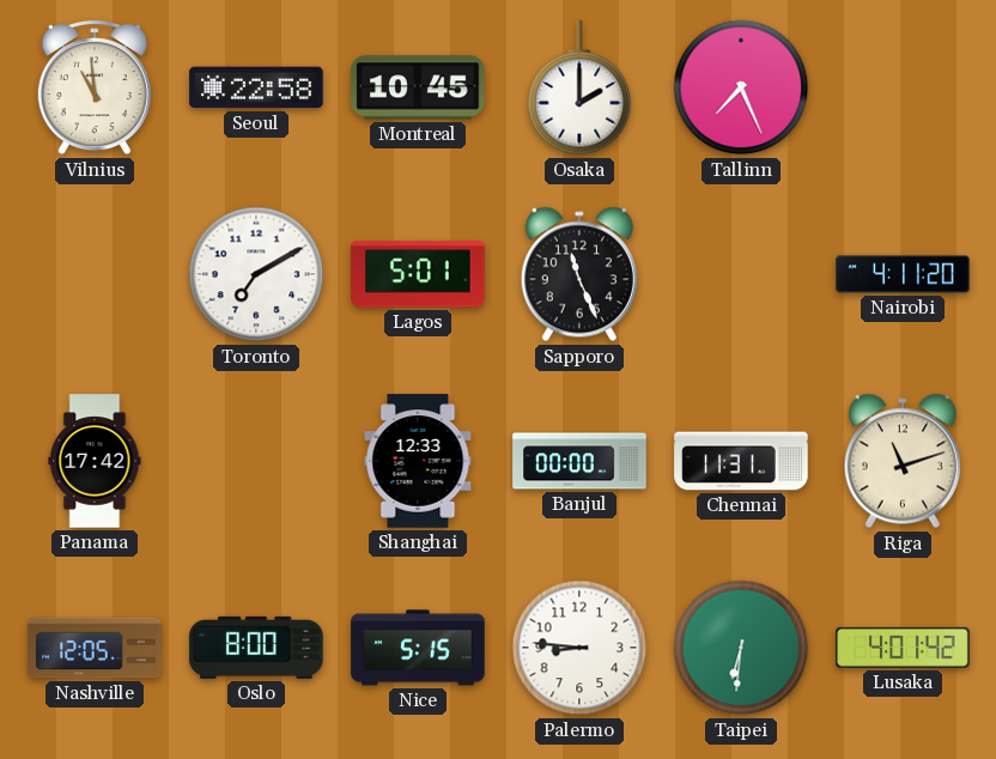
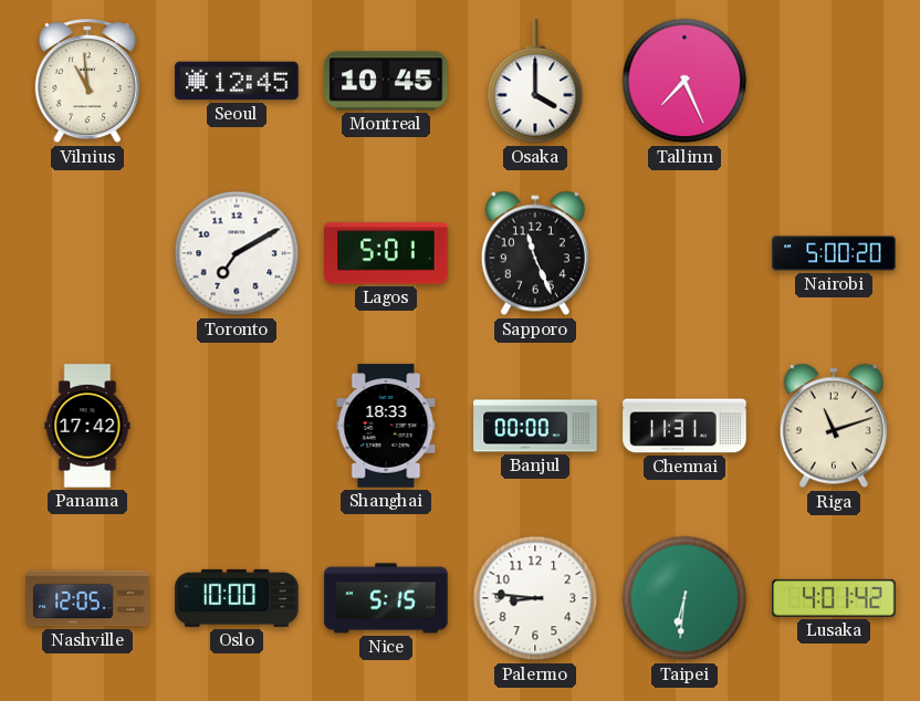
Seoul: 22:58 -> 12:45 (237, 81)
Osaka: 2:00 -> 4:00 (535, 82)
Nairobi: 4:11 -> 5:00 (834, 253)
Shanghai: 12:33 -> 18:33 (386, 426)
Oslo: 8:00 -> 10:00 (237, 598)
